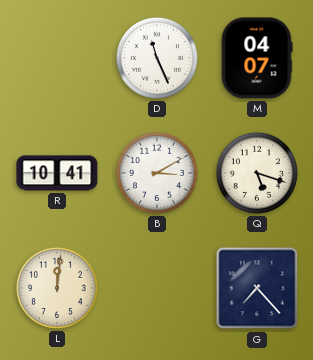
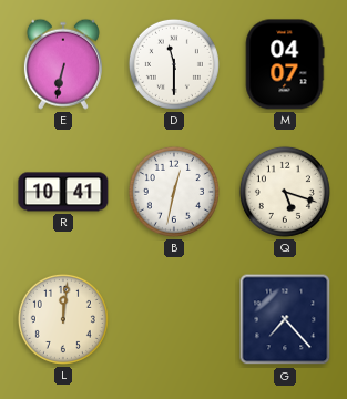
E: none -> 6:32 (63, 64)
D: 11:26 -> 11:30 (174, 64)
B: 3:10 -> 12:32 (174, 192)
